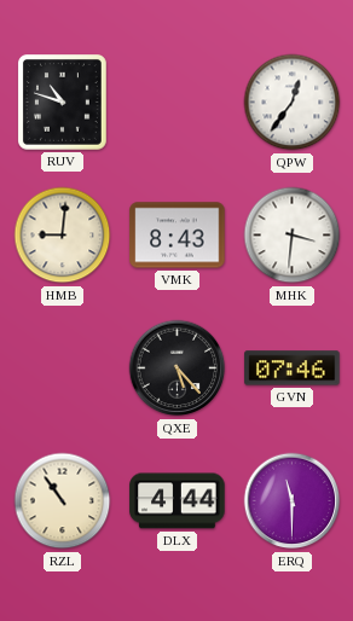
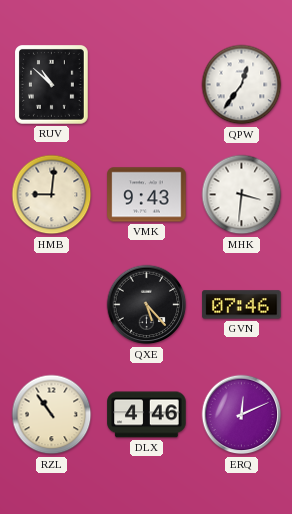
RUV: 10:48 -> 10:52 (52, 85)
VMK: 8:43 -> 9:43 (147, 195)
DLX: 4:44 -> 4:46 (147, 415)
ERQ: 11:30 -> 12:11 (242, 415)
